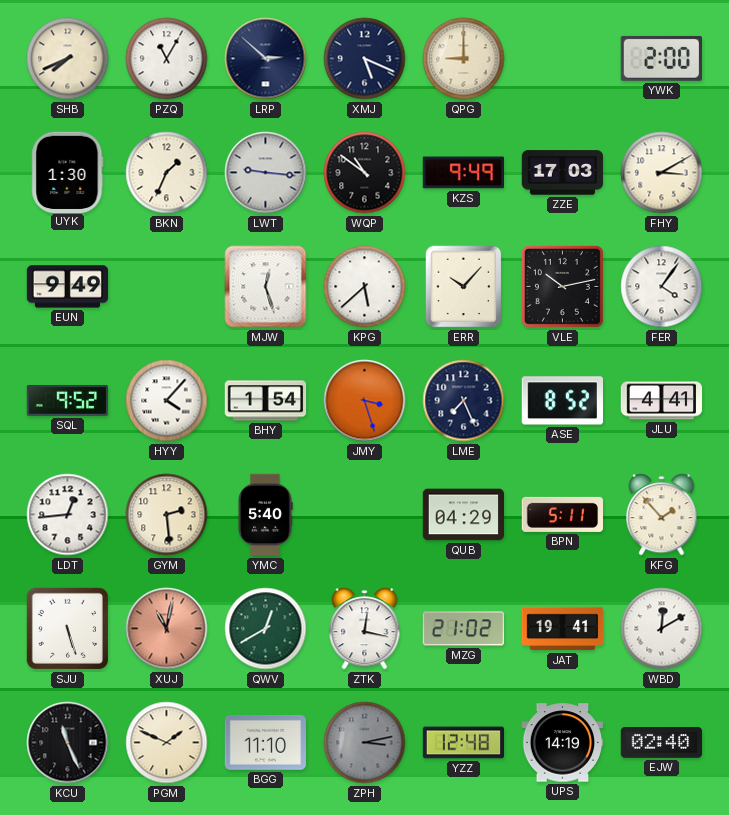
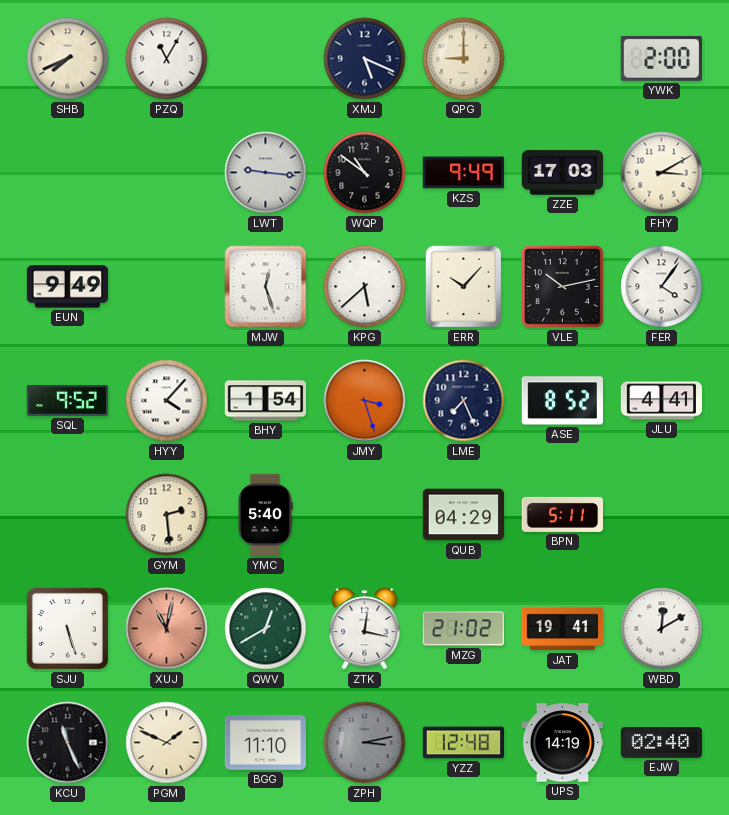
LRP: 2:52 -> none (266, 59)
UYK: 1:30 -> none (68, 172)
BKN: 1:34 -> none (167, 173)
LDT: 12:44 -> none (68, 515)
KFG: 1:53 -> none (662, 515)
